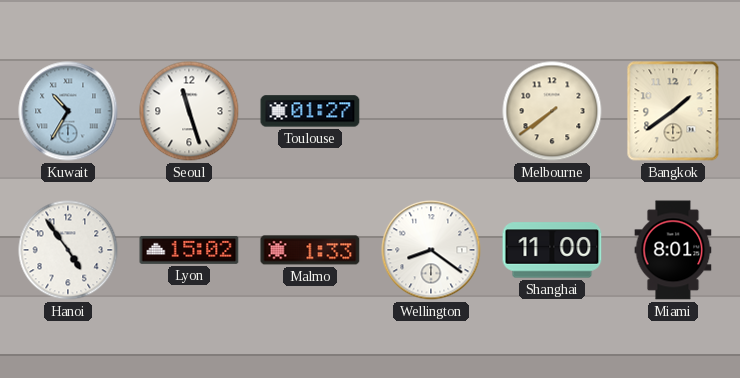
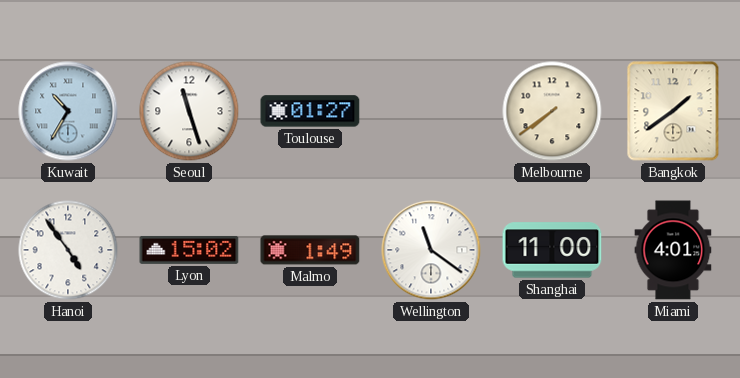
Malmo: 1:33 -> 1:49 (310, 250)
Wellington: 8:21 -> 11:21 (431, 250)
Miami: 8:01 -> 4:01 (673, 250)
